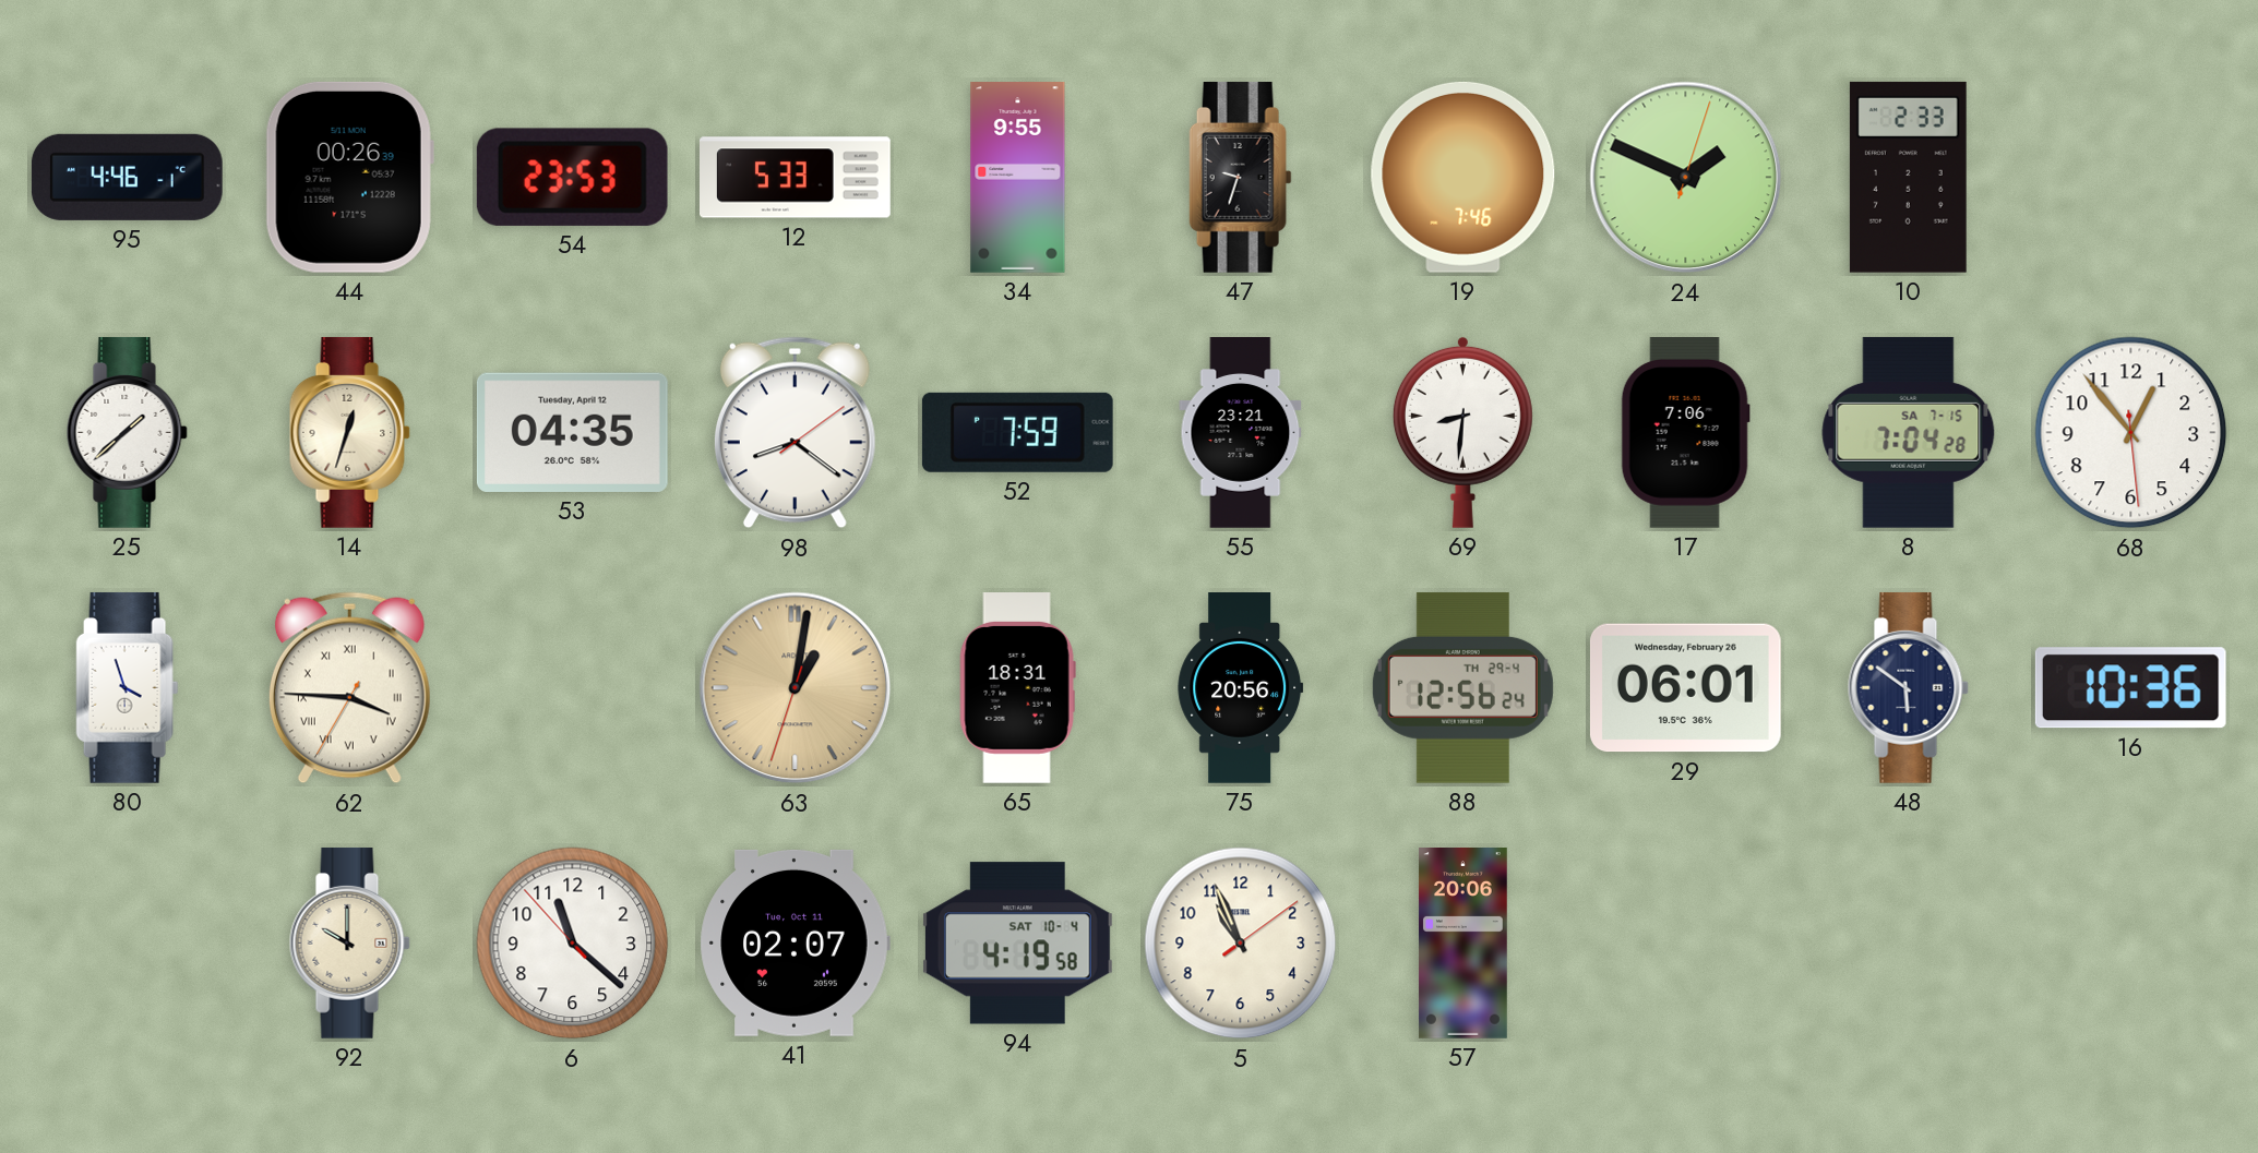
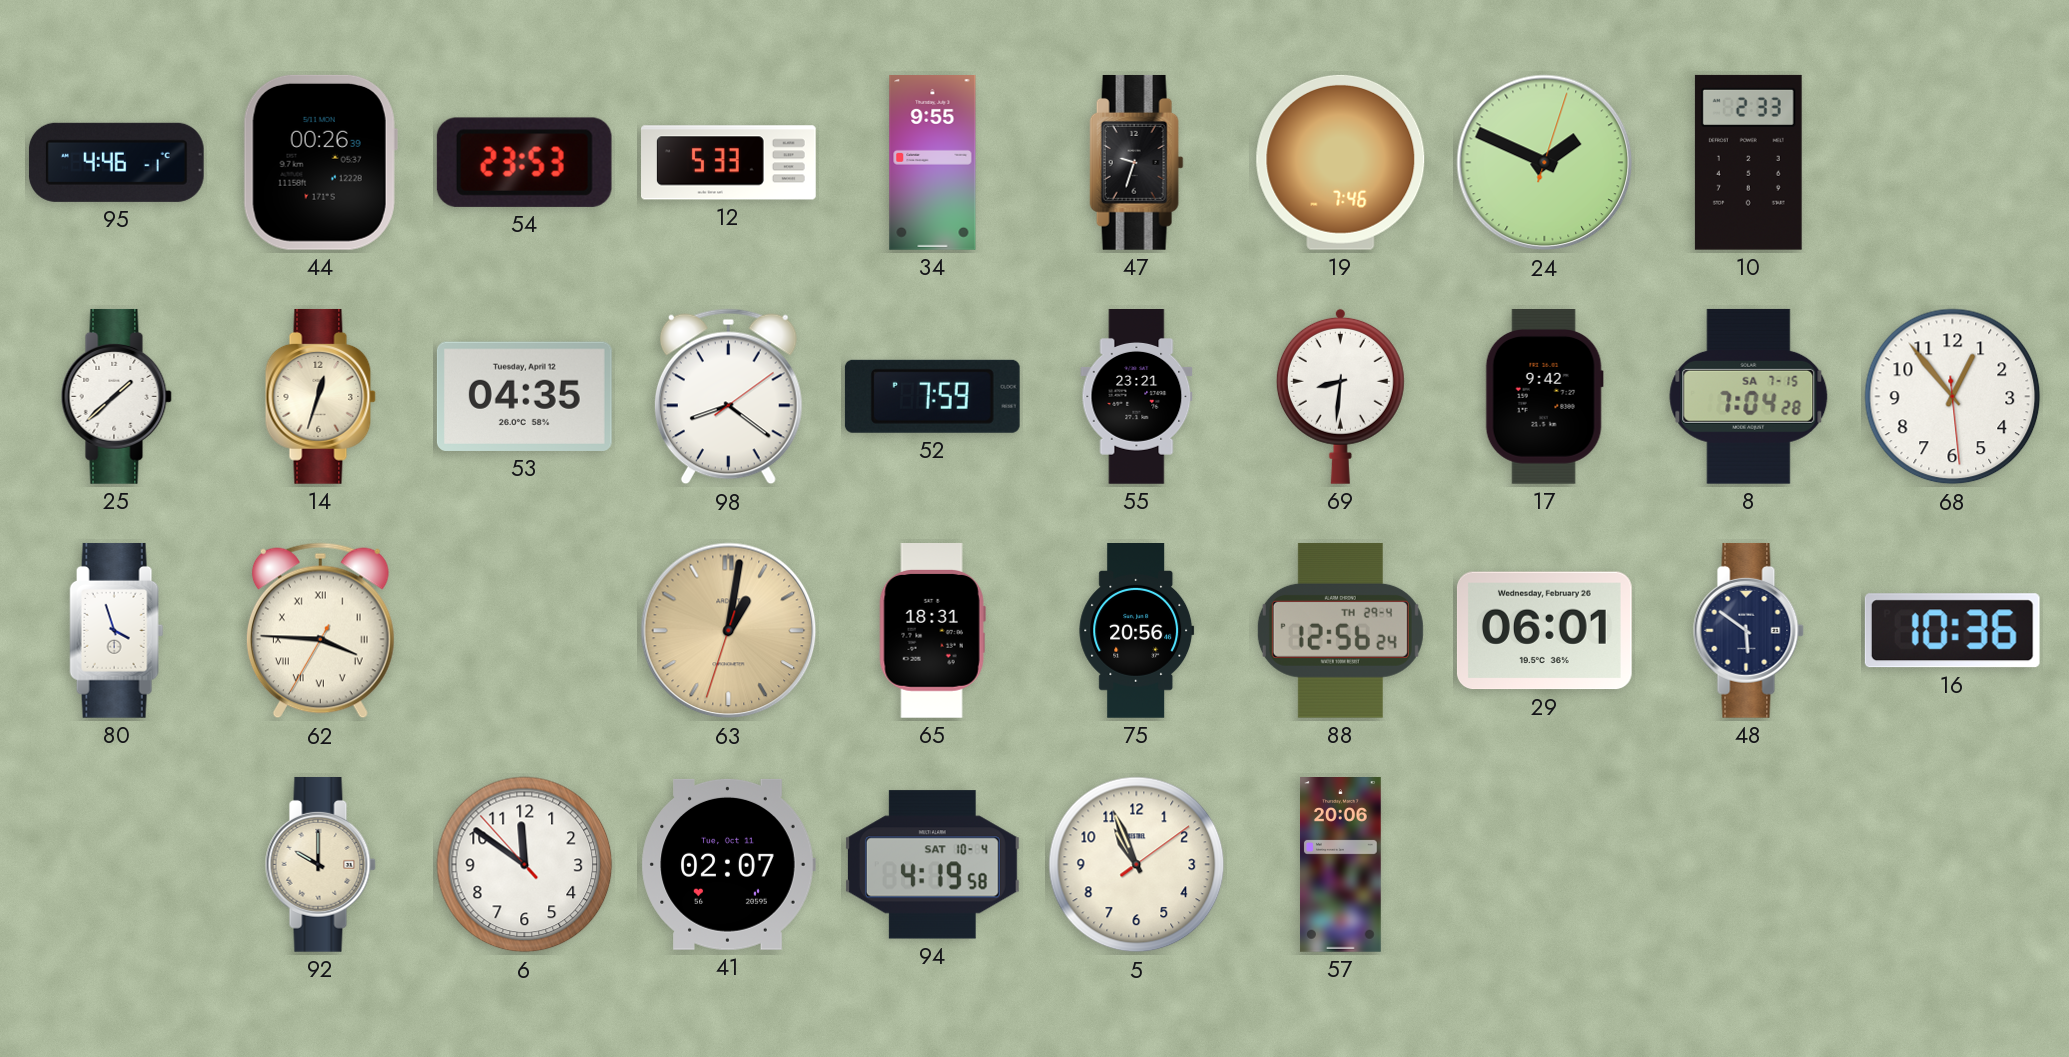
17: 7:06 -> 9:42 (1544, 397)
6: 11:21 -> 11:50 (525, 865)
